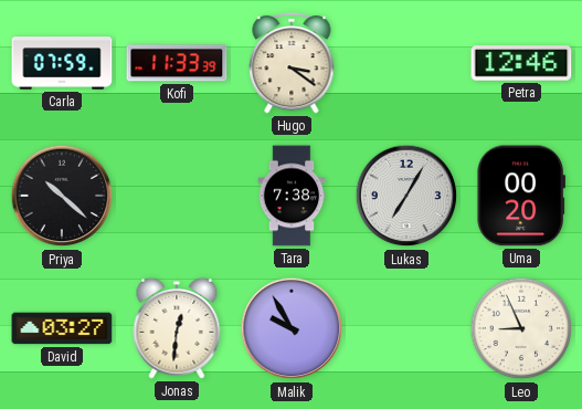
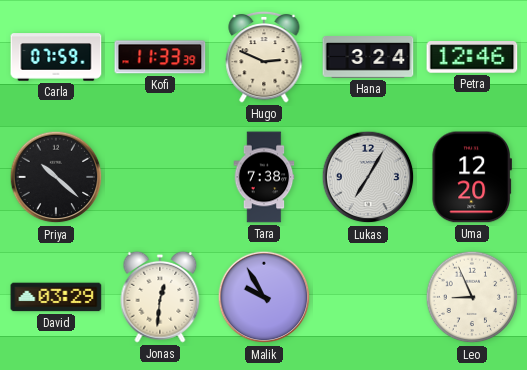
Hugo: 3:21 -> 2:49 (264, 57)
Hana: none -> 3:24 (368, 58)
Uma: 00:20 -> 12:20 (471, 177)
David: 03:27 -> 03:29 (56, 297)
